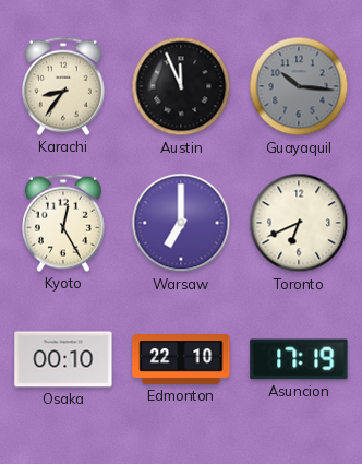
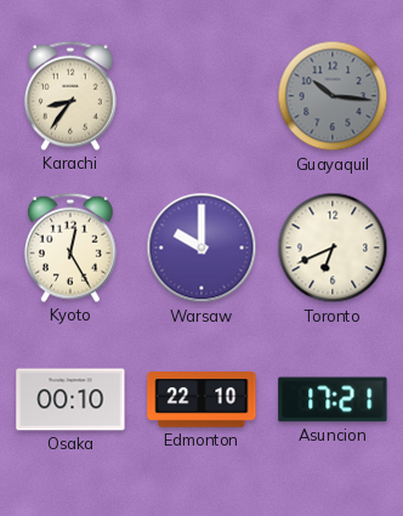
Austin: 11:56 -> none (181, 86)
Warsaw: 7:00 -> 10:00 (201, 248)
Asuncion: 17:19 -> 17:21 (333, 399)
